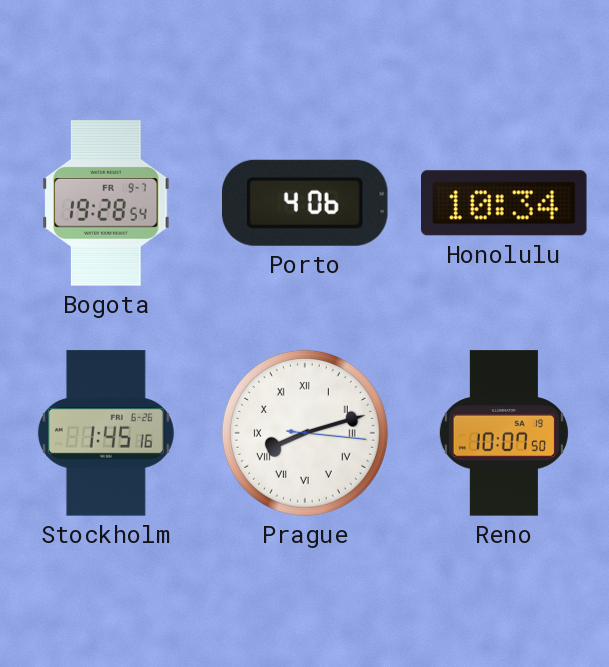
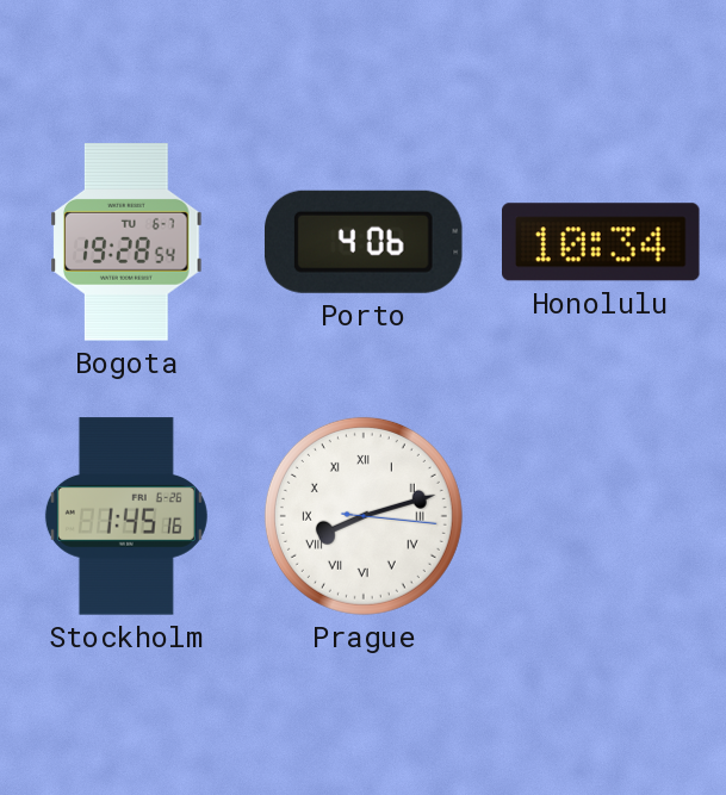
Bogota date: FR 9-7 -> TU 6-7 (126, 242)
Reno: 10:07 -> none (504, 433)
